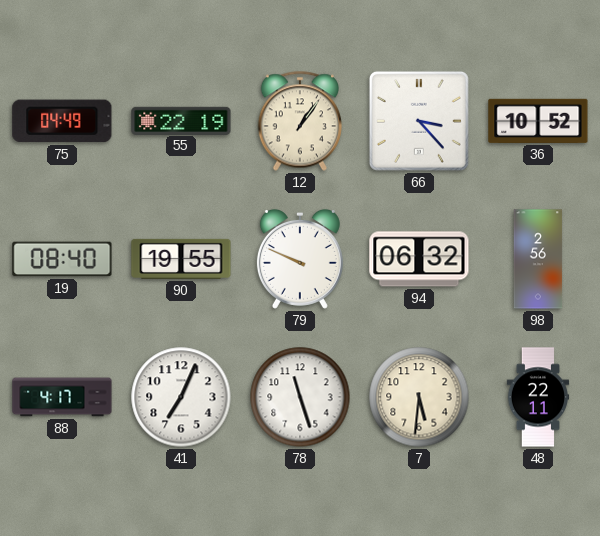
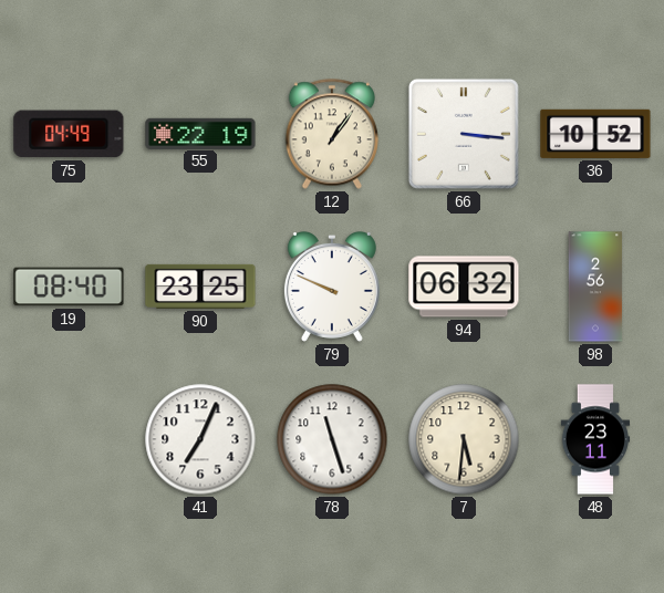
66: 3:23 -> 3:16 (464, 134)
90: 19:55 -> 23:25 (200, 287)
88: 4:17 -> none (62, 397)
48: 22:11 -> 23:11 (595, 439)
